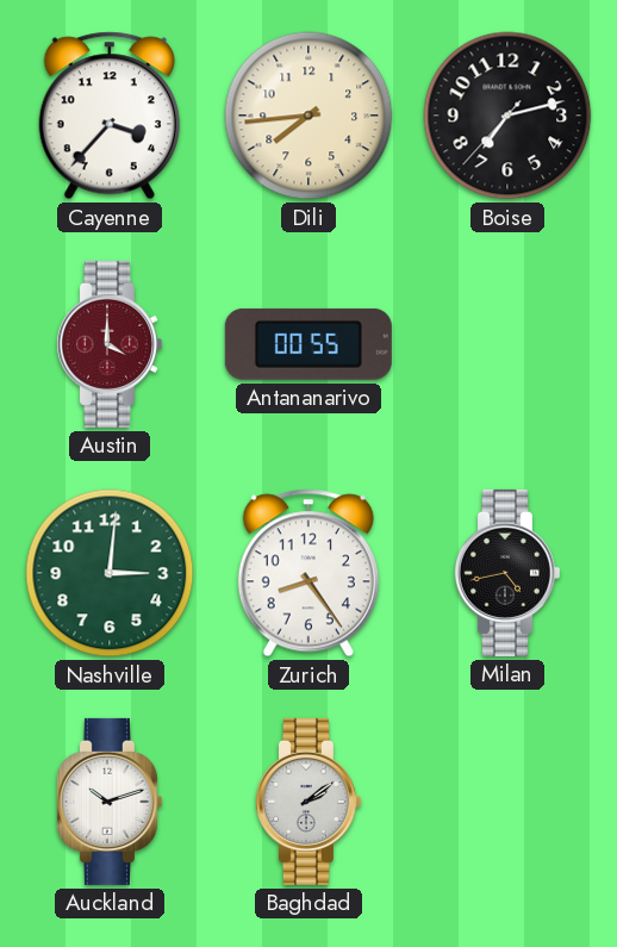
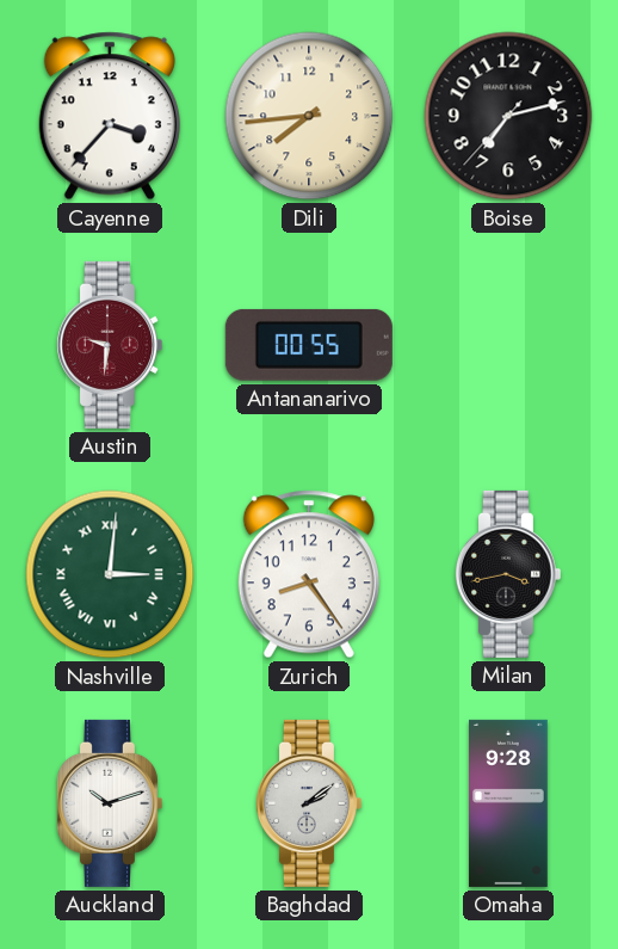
Austin: 4:00 -> 9:31 (109, 345)
Nashville numerals: Arabic -> Roman (110, 574)
Milan: 4:43 -> 3:43 (507, 574)
Omaha: none -> 9:28 (508, 803)
